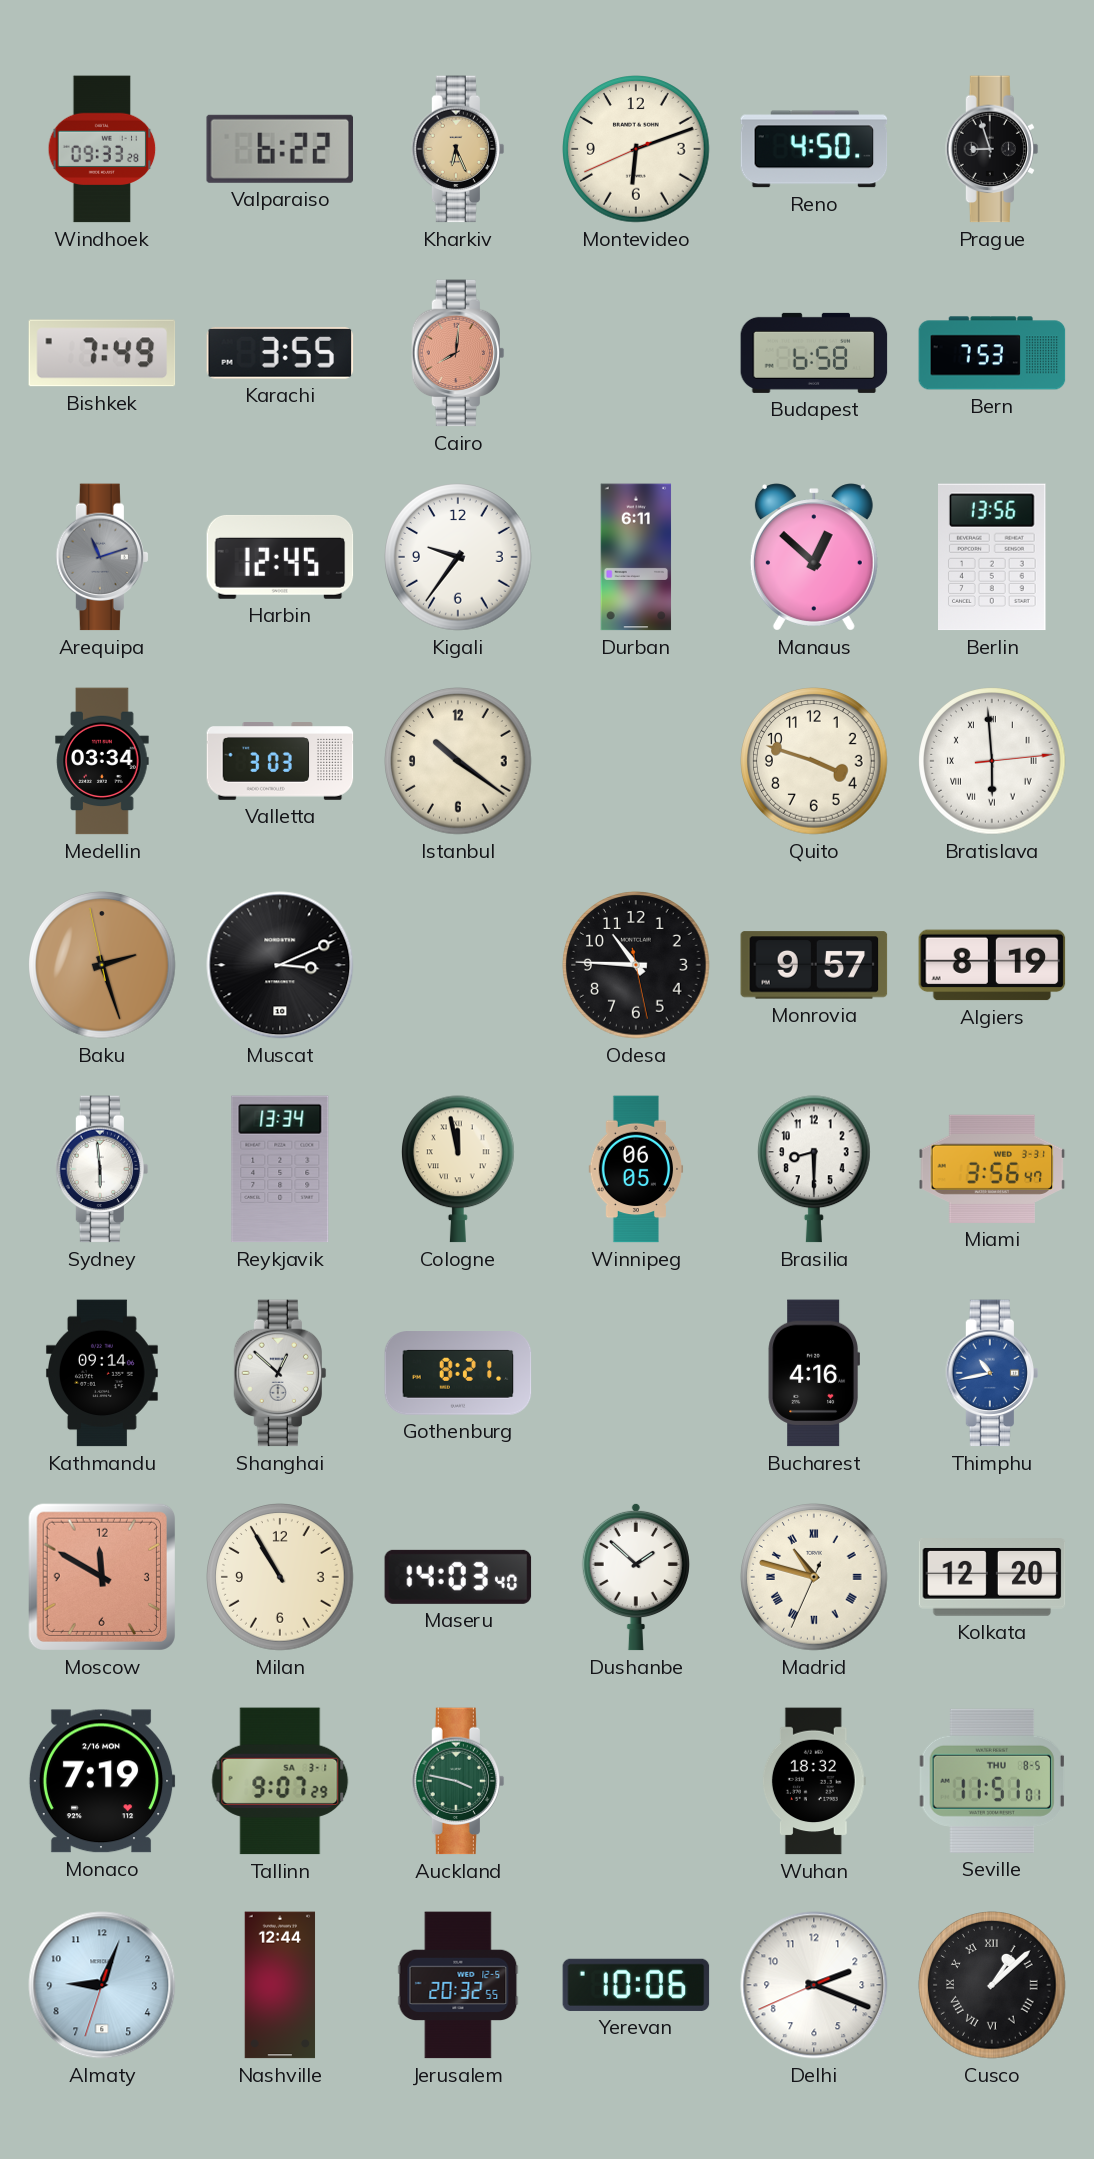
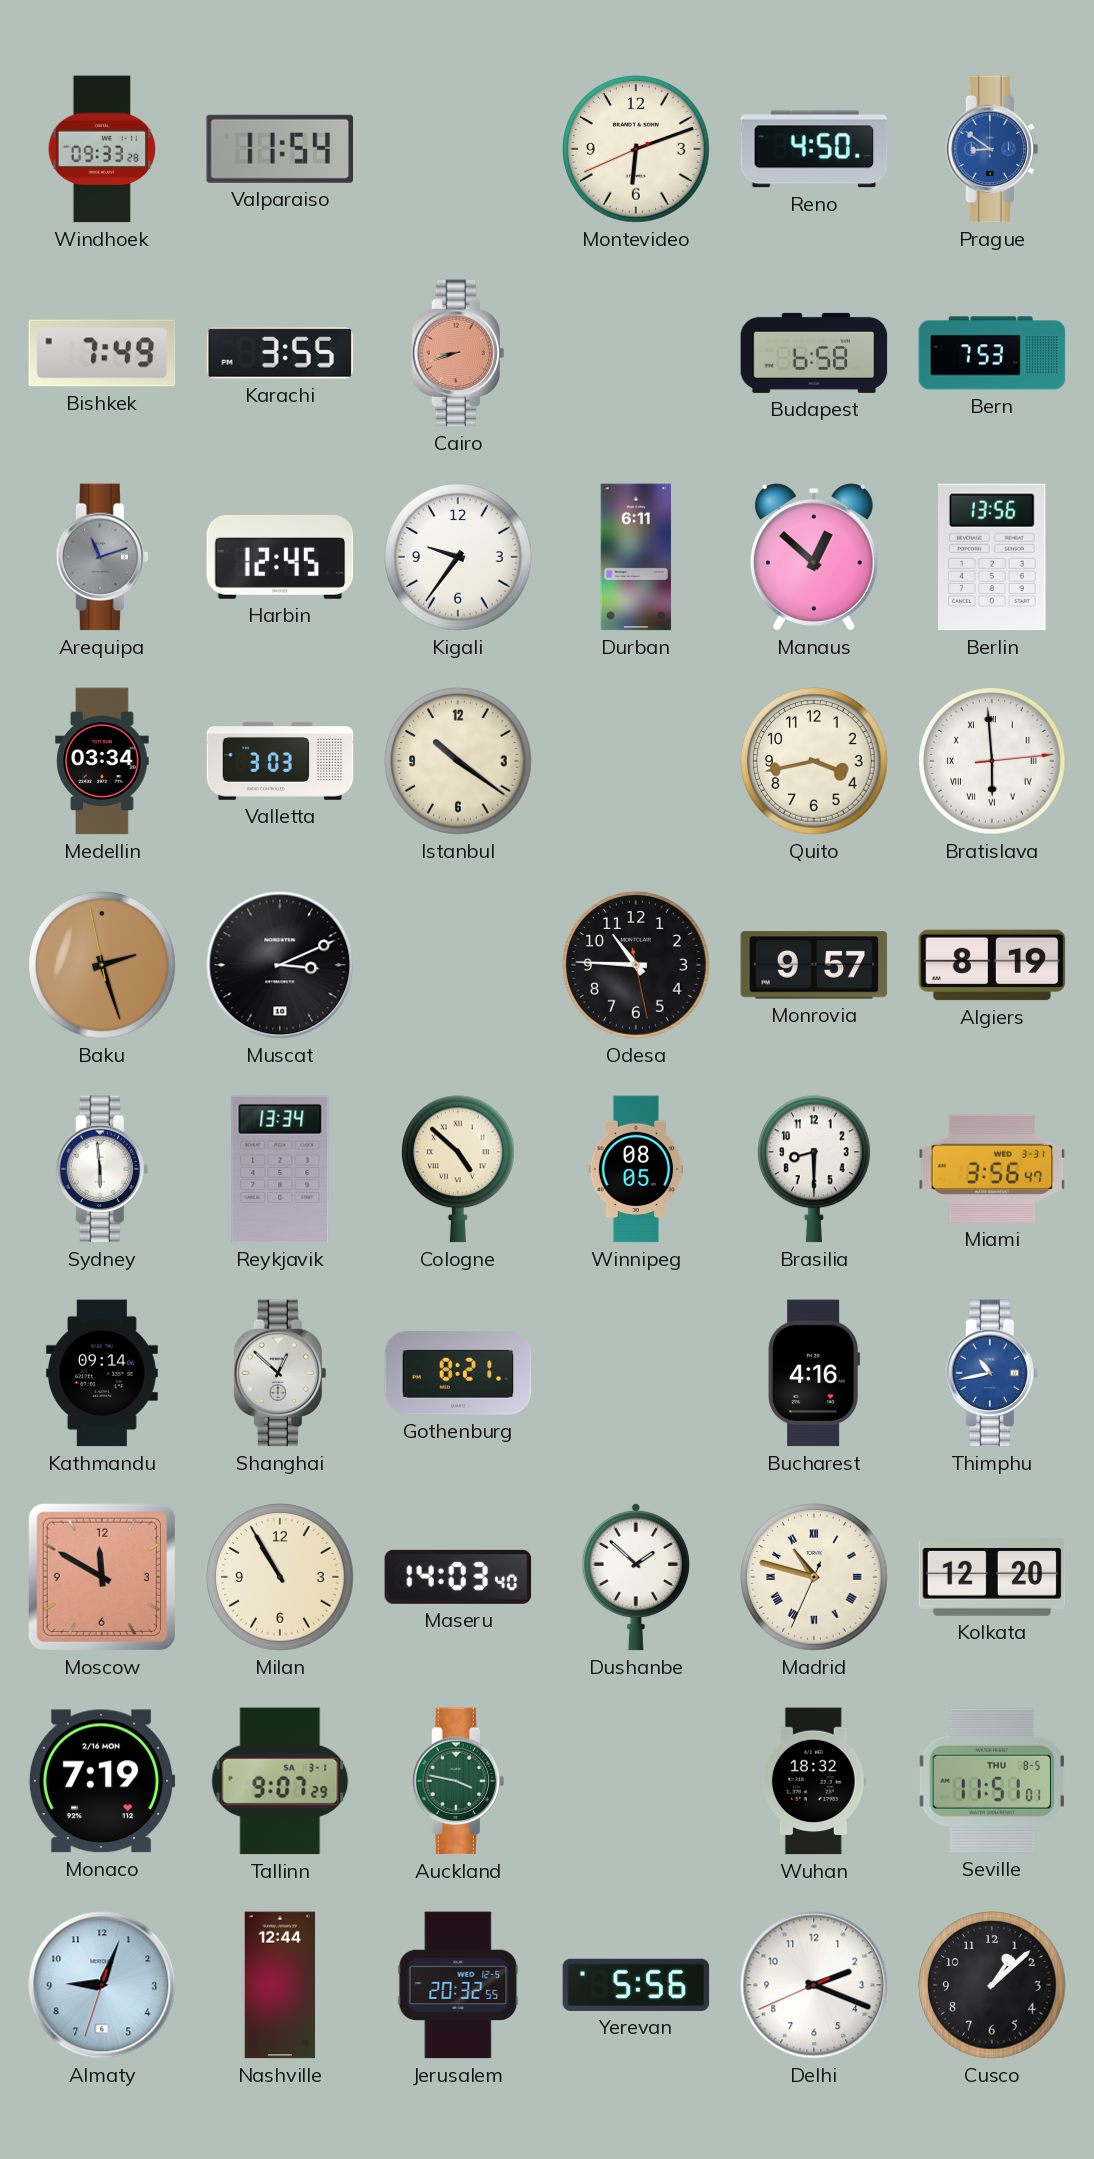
Valparaiso: 6:22 -> 11:54 (279, 149)
Kharkiv: 6:26 -> none (458, 149)
Prague: 8:57 -> 8:51 (992, 149)
Prague dial: black -> blue (992, 149)
Cairo: 8:01 -> 8:42 (458, 353)
Quito: 3:48 -> 3:43 (814, 761)
Cologne: 11:58 -> 4:52 (459, 1169)
Winnipeg: 06:05 -> 08:05 (636, 1169)
Yerevan: 10:06 -> 5:56 (636, 1985)
Cusco numerals: Roman -> Arabic (992, 1985)
